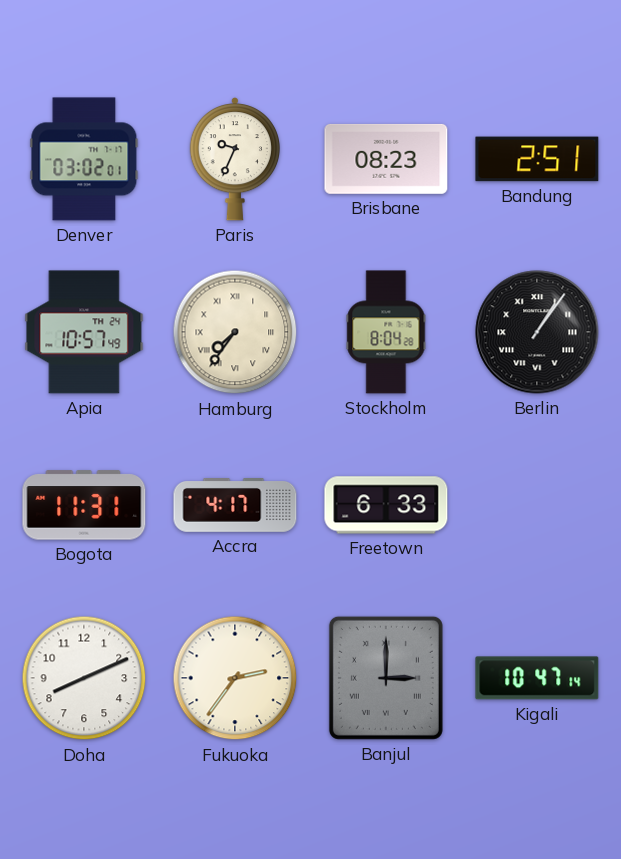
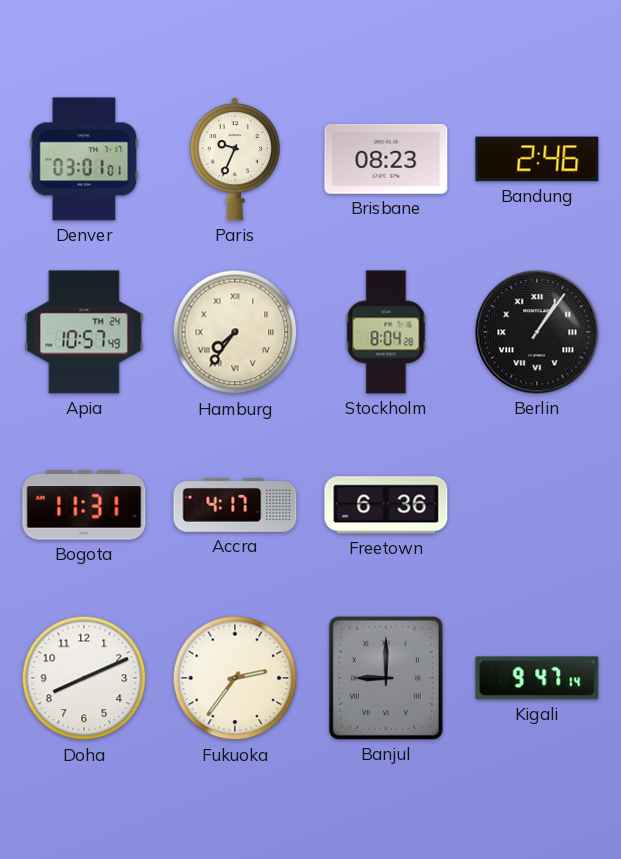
Denver: 03:02 -> 03:01 (84, 159)
Bandung: 2:51 -> 2:46 (537, 159)
Freetown: 6:33 -> 6:36 (386, 505)
Banjul: 3:00 -> 9:00 (386, 678)
Kigali: 10:47 -> 9:47 (537, 678)
